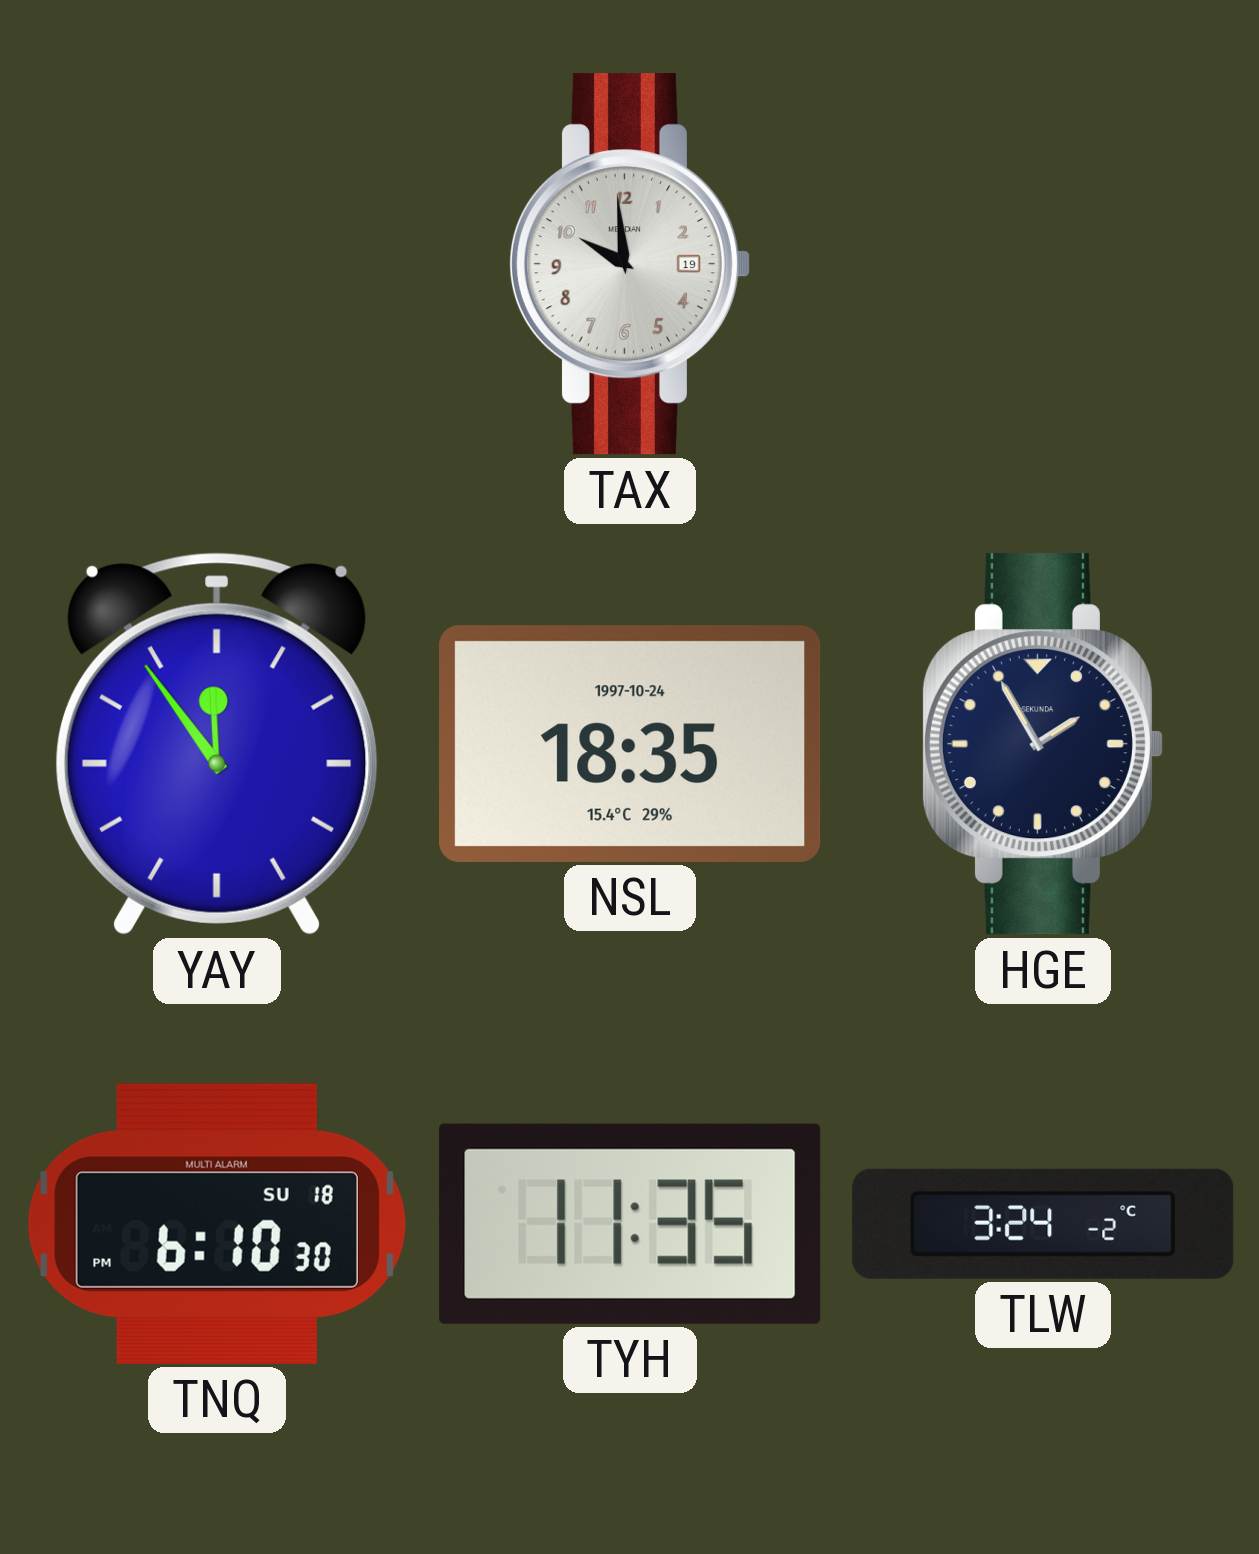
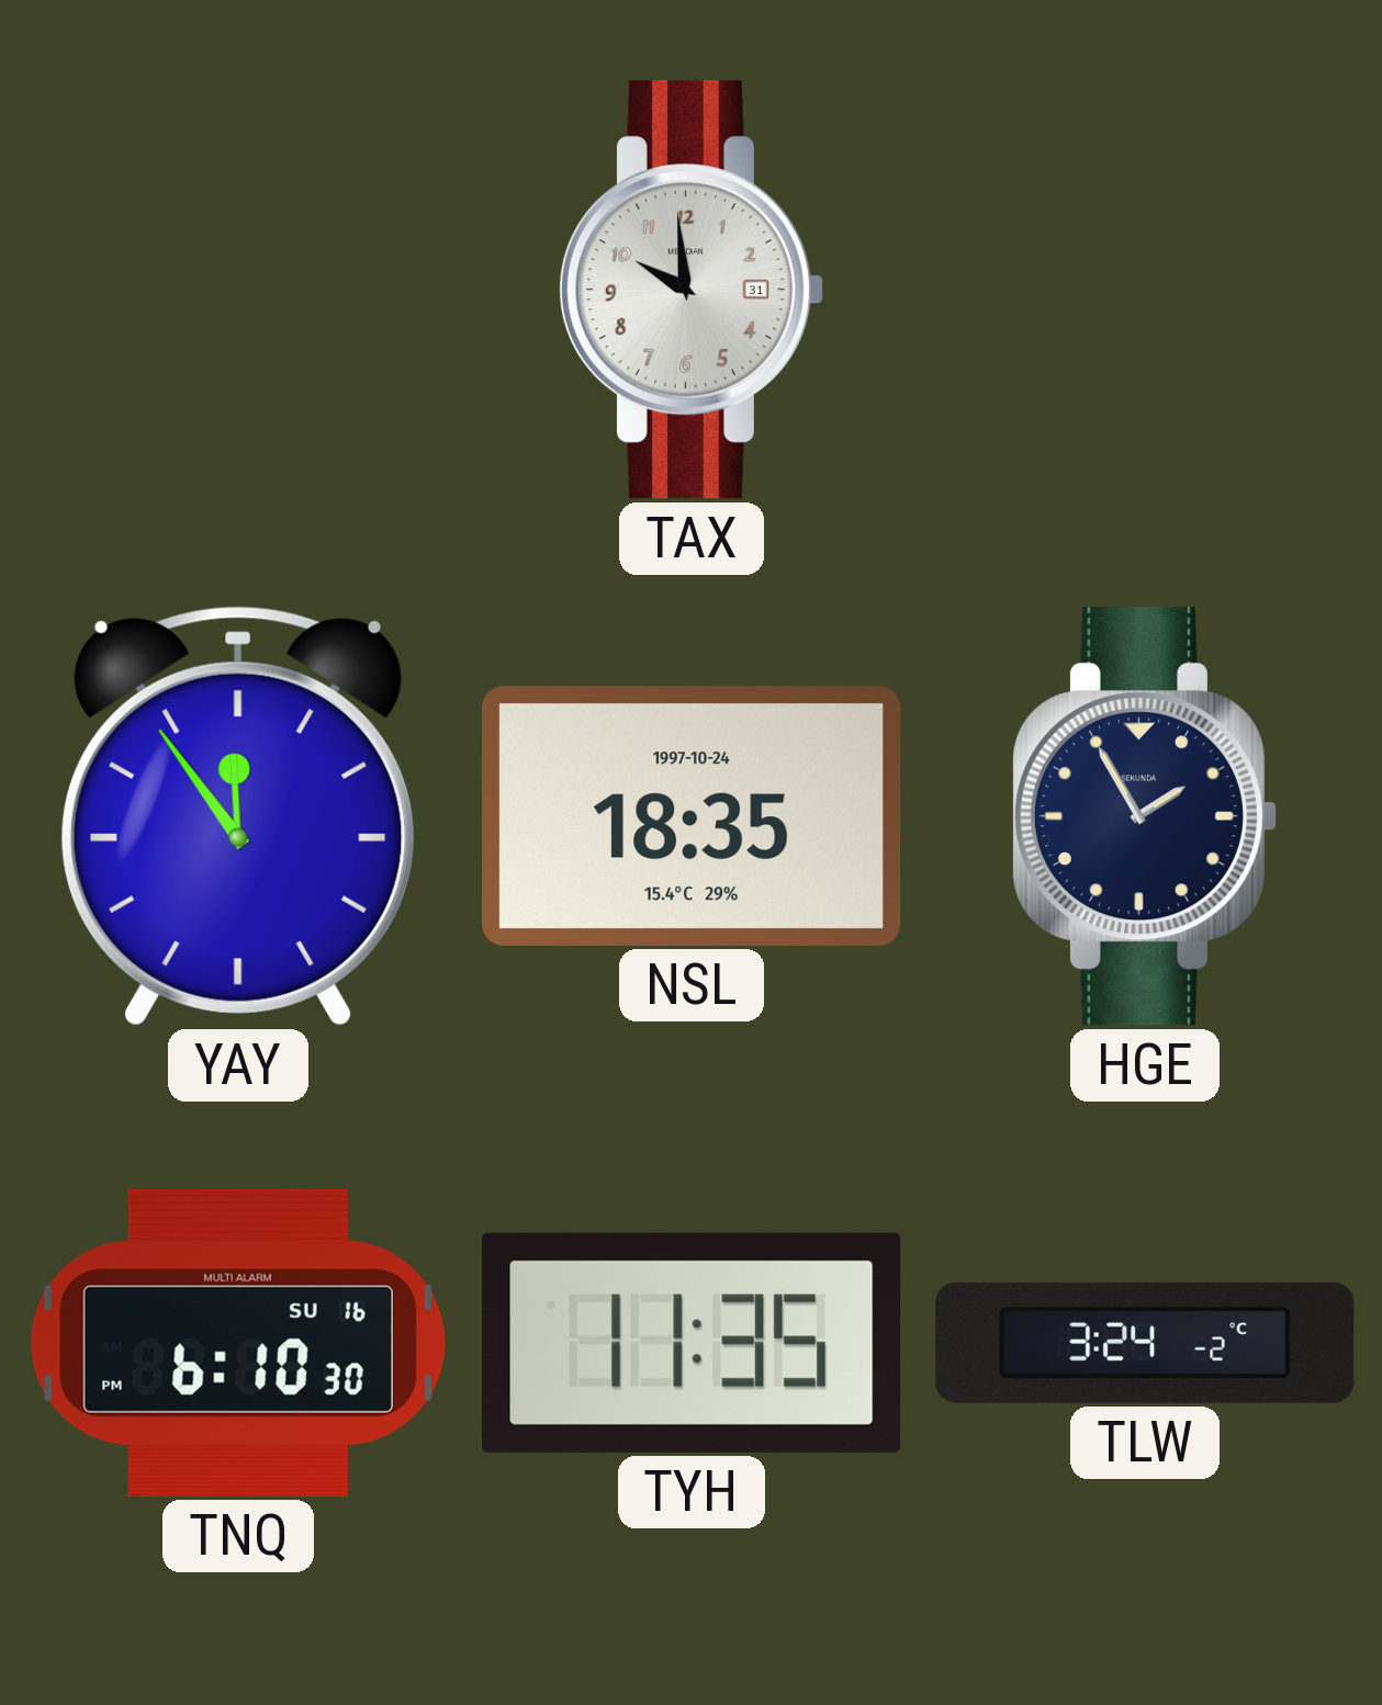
TAX date: 19 -> 31 (690, 290)
TNQ date: SU 18 -> SU 16 (238, 1343)
